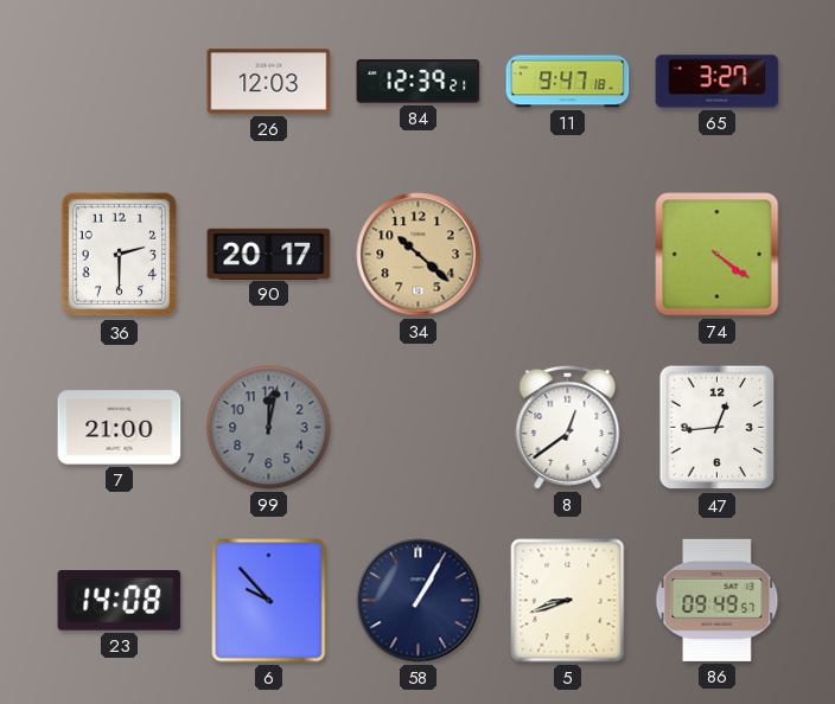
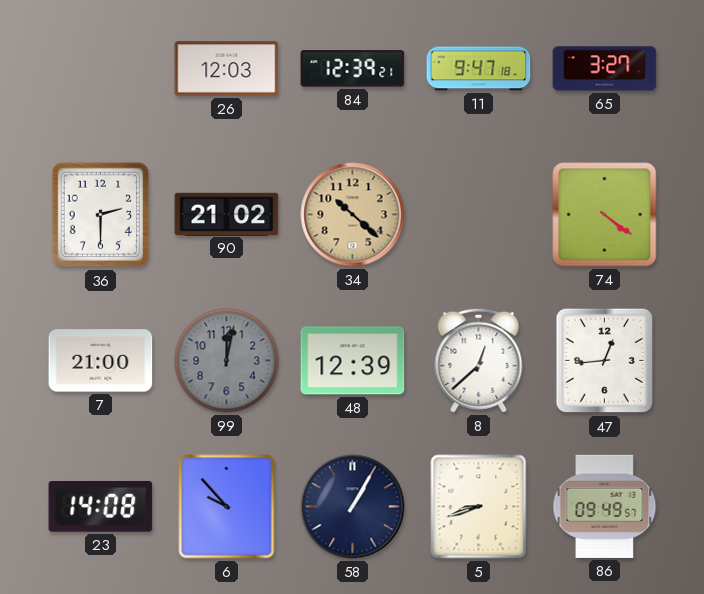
90: 20:17 -> 21:02 (227, 214)
48: none -> 12:39 (353, 361)
8: 12:39 -> 12:38 (479, 360)
